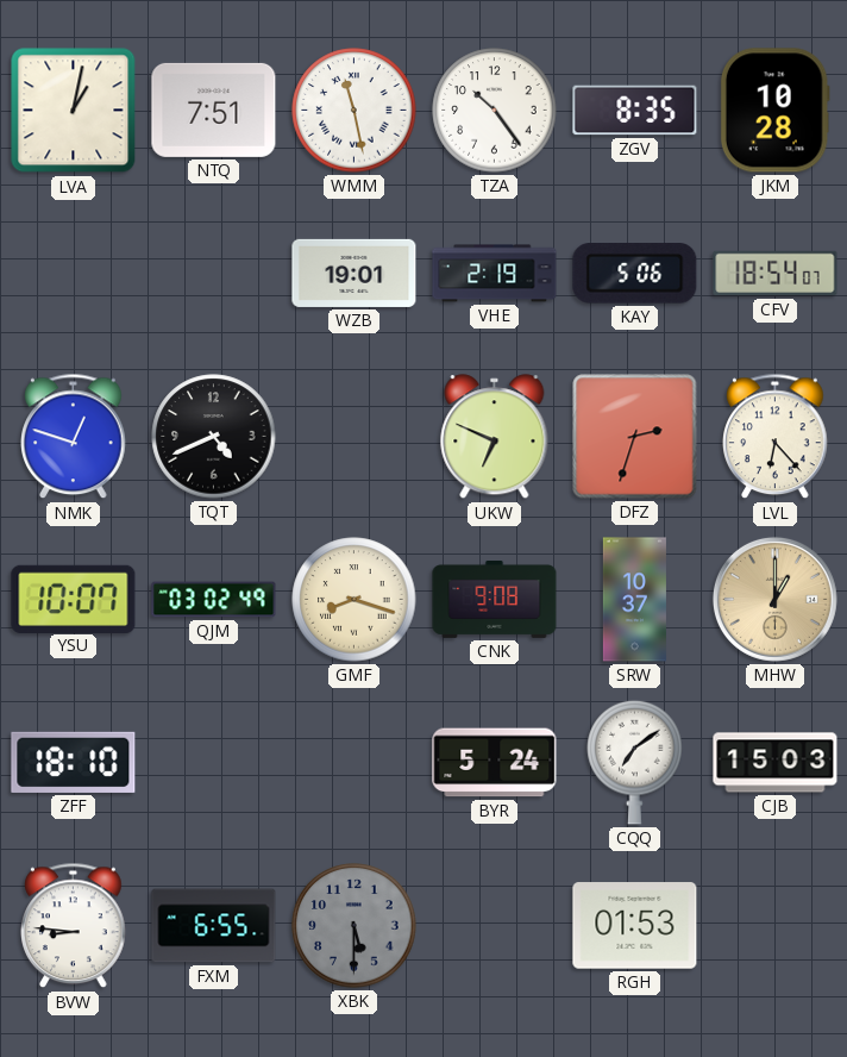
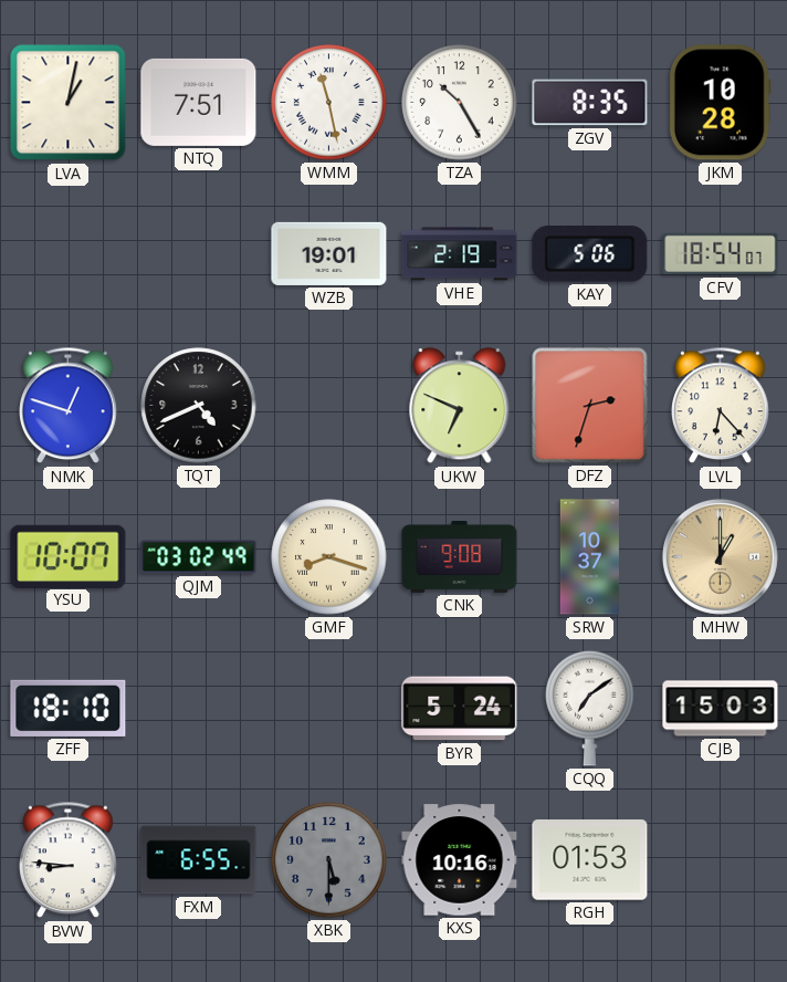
TZA: 10:24 -> 10:25 (460, 103)
KXS: none -> 10:16 (460, 860)
